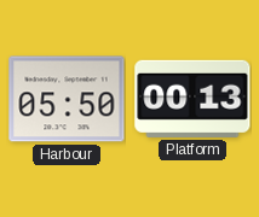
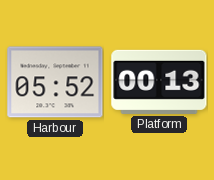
Harbour: 05:50 -> 05:52 (55, 82)
